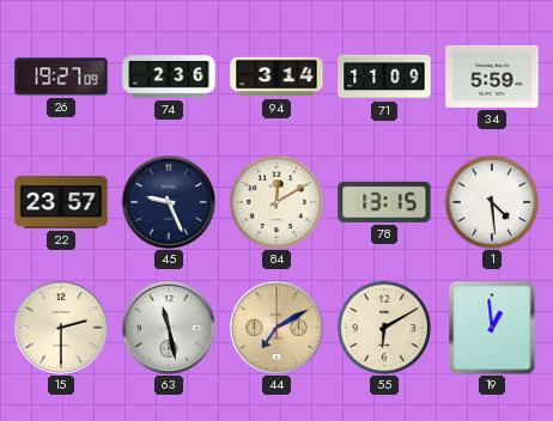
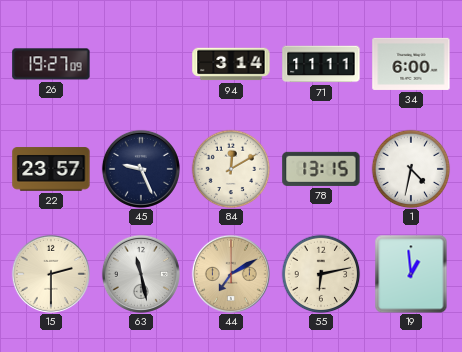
74: 2:36 -> none (169, 77)
71: 11:09 -> 11:11 (321, 64)
34: 5:59 -> 6:00 (411, 64)
1: 4:29 -> 4:32 (411, 169)
55: 6:10 -> 6:13 (321, 274)
